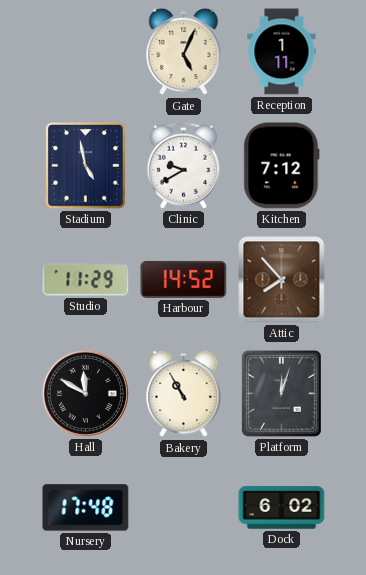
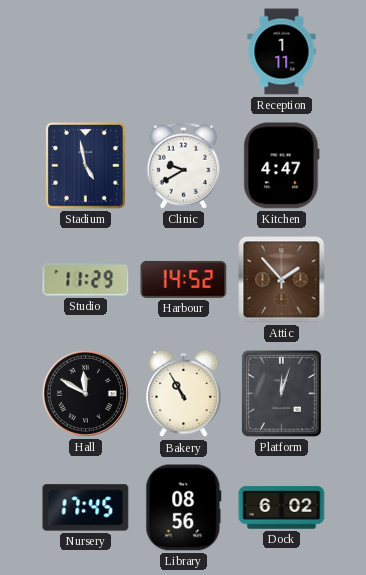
Gate: 5:04 -> none (184, 52)
Kitchen: 7:12 -> 4:47 (282, 166)
Attic: 7:53 -> 1:53 (282, 280)
Nursery: 17:48 -> 17:45 (86, 508)
Library: none -> 08:56 (184, 508)
